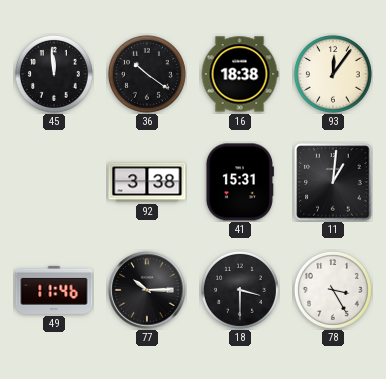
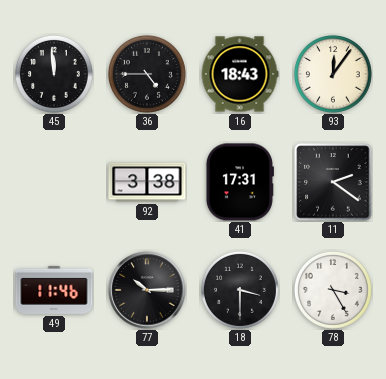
36: 10:21 -> 4:45 (147, 74)
16: 18:38 -> 18:43 (240, 74)
41: 15:31 -> 17:31 (240, 182)
11: 1:01 -> 2:21 (333, 182)
